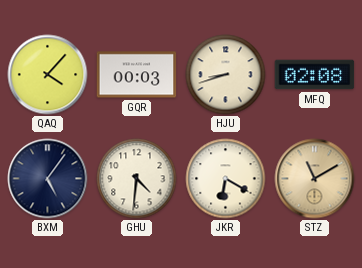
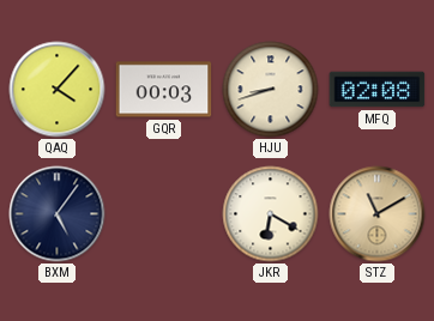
GHU: 4:31 -> none (137, 179)
